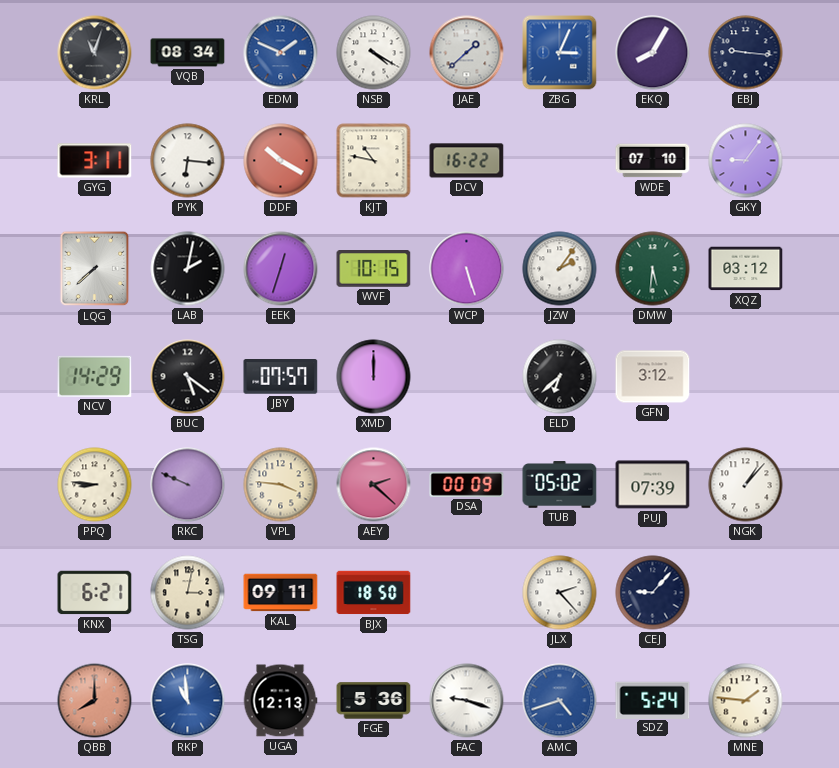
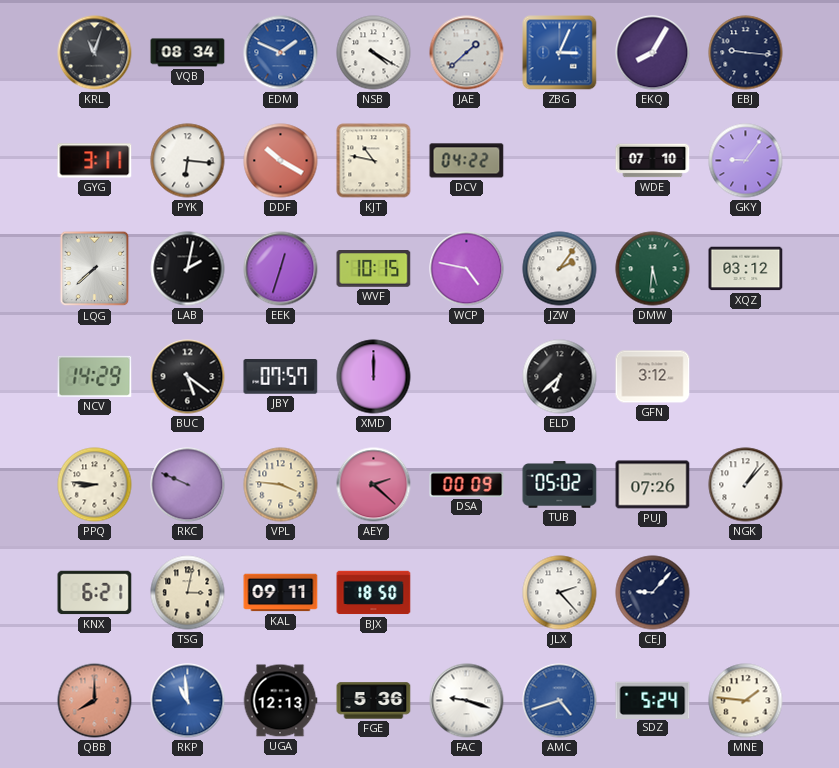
DCV: 16:22 -> 04:22 (467, 161)
WCP: 5:27 -> 4:47 (467, 269)
PUJ: 07:39 -> 07:26 (653, 485)
